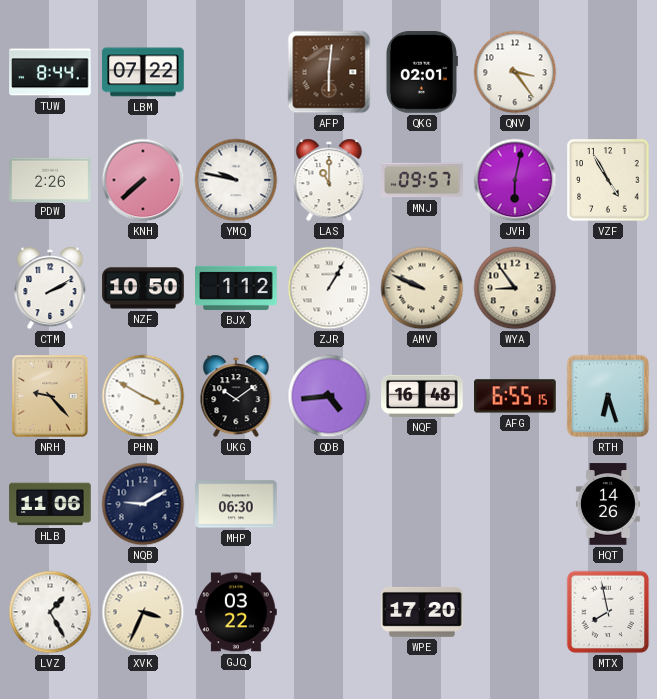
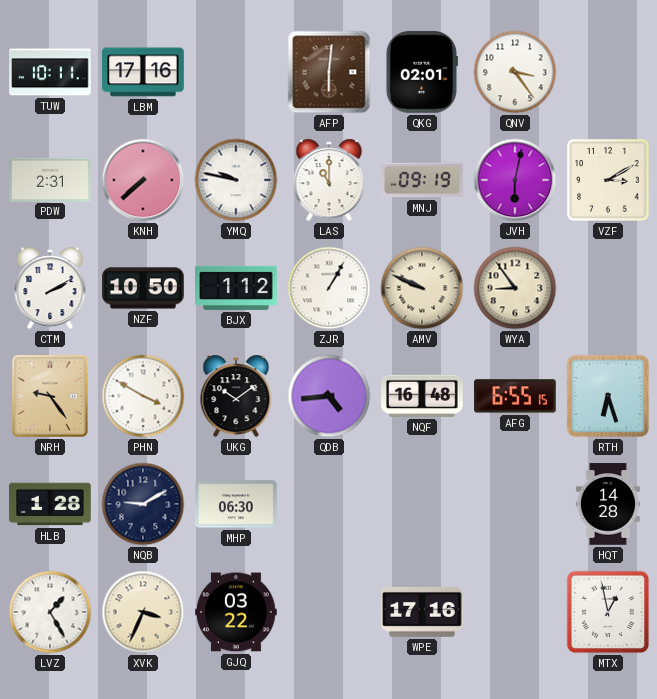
TUW: 8:44 -> 10:11 (50, 72)
LBM: 07:22 -> 17:16 (143, 72)
PDW: 2:26 -> 2:31 (50, 179)
MNJ: 09:57 -> 09:19 (422, 180)
VZF: 4:55 -> 3:10 (608, 180)
NRH: 9:23 -> 9:24 (50, 396)
HLB: 11:06 -> 1:28 (50, 504)
HQT: 14:26 -> 14:28 (608, 504)
WPE: 17:20 -> 17:16 (422, 612)
MTX: 7:58 -> 12:58 (608, 612)
